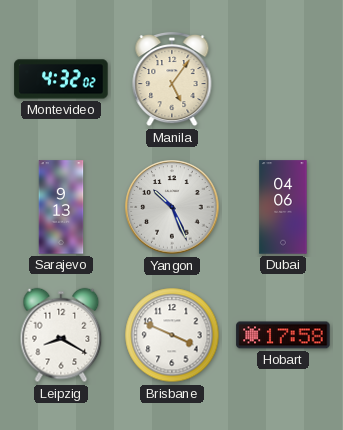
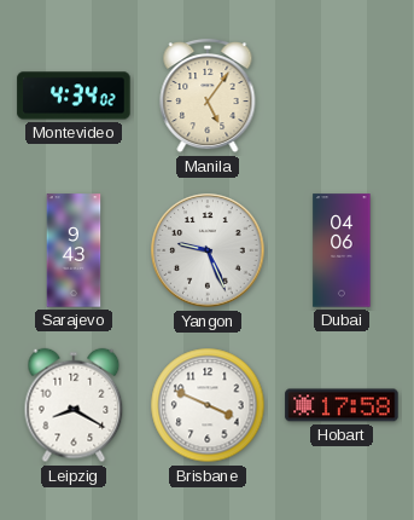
Montevideo: 4:32 -> 4:34 (74, 96)
Sarajevo: 9:13 -> 9:43 (74, 250)
Yangon: 10:26 -> 9:26 (208, 250)
